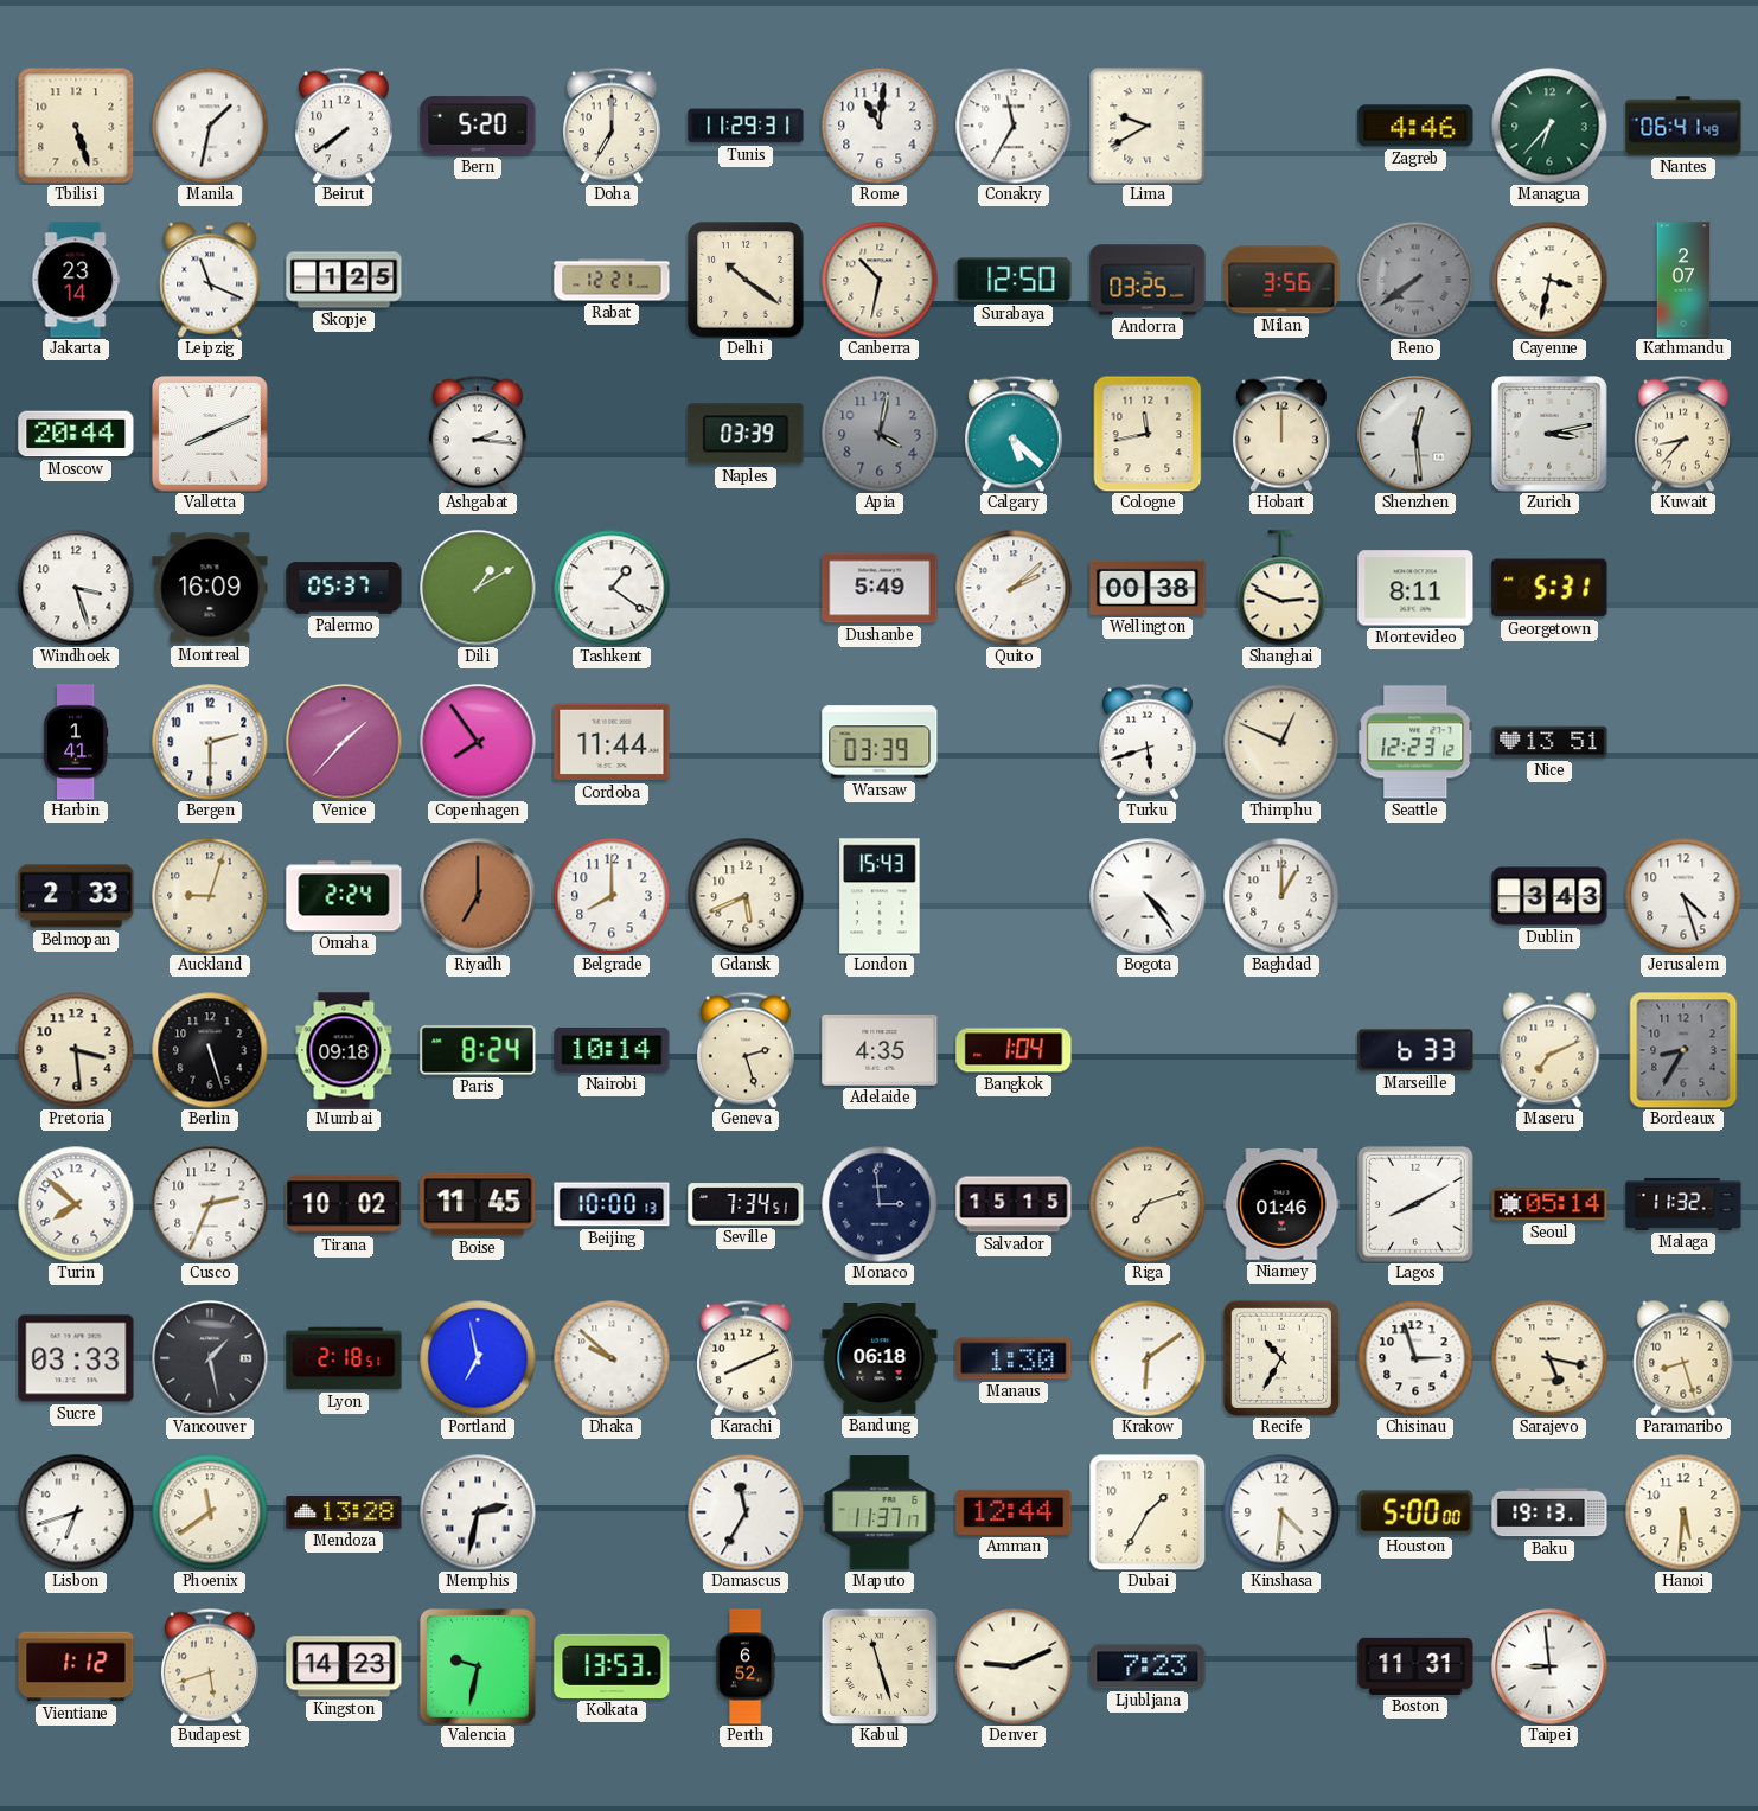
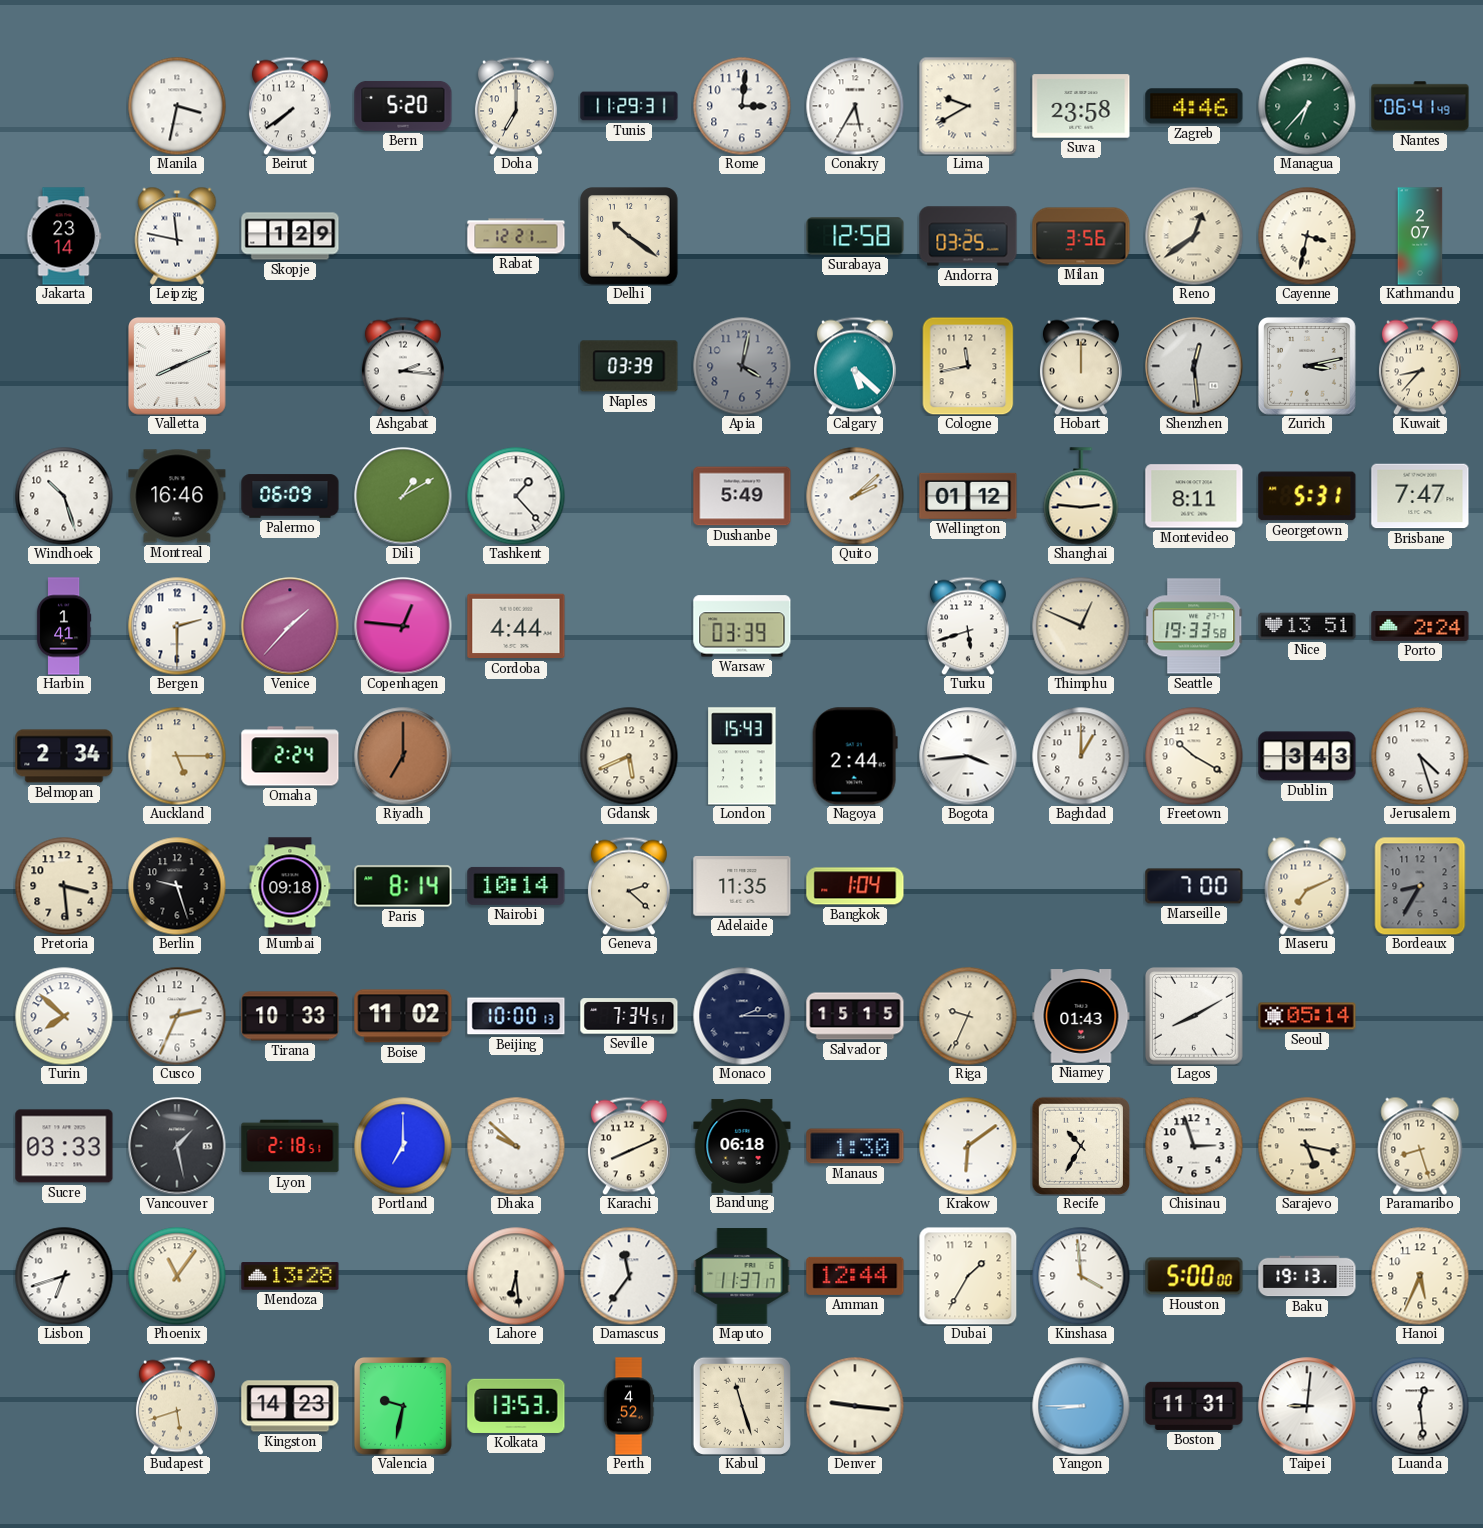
Tbilisi: 5:27 -> none (76, 126)
Manila: 1:32 -> 3:32 (177, 106)
Rome: 11:01 -> 3:01 (742, 106)
Conakry: 11:35 -> 5:35 (855, 106)
Suva: none -> 23:58 (1081, 106)
Leipzig: 11:19 -> 11:47 (177, 236)
Skopje: 1:25 -> 1:29 (290, 236)
Canberra: 10:32 -> none (880, 280)
Surabaya: 12:50 -> 12:58 (855, 236)
Reno: 7:39 -> 12:39 (1194, 236)
Reno dial: grey -> cream (1194, 236)
Moscow: 20:44 -> none (76, 434)
Windhoek: 3:27 -> 10:27 (64, 496)
Montreal: 16:09 -> 16:46 (177, 496)
Palermo: 05:37 -> 06:09 (290, 496)
Tashkent: 1:21 -> 1:23 (516, 496)
Wellington: 00:38 -> 01:12 (968, 496)
Shanghai: 2:49 -> 2:46 (1081, 496)
Brisbane: none -> 7:47 (1420, 496)
Copenhagen: 7:54 -> 12:46 (403, 626)
Cordoba: 11:44 -> 4:44 (516, 626)
Seattle: 12:23 -> 19:33 (1194, 626)
Porto: none -> 2:24 (1420, 626)
Belmopan: 2:33 -> 2:34 (64, 756)
Auckland: 9:03 -> 5:15 (177, 756)
Belgrade: 8:00 -> none (612, 896)
Nagoya: none -> 2:44 (855, 756)
Bogota: 4:24 -> 3:44 (968, 756)
Freetown: none -> 10:20 (1194, 756)
Berlin: 5:27 -> 9:27 (177, 886)
Paris: 8:24 -> 8:14 (403, 886)
Geneva: 2:27 -> 2:22 (629, 886)
Adelaide: 4:35 -> 11:35 (742, 887)
Marseille: 6:33 -> 7:00 (1194, 886)
Tirana: 10:02 -> 10:33 (290, 1016)
Boise: 11:45 -> 11:02 (403, 1016)
Monaco: 2:59 -> 2:15 (742, 1016)
Riga: 7:12 -> 9:34 (968, 1016)
Niamey: 01:46 -> 01:43 (1081, 1016)
Malaga: 11:32 -> none (1683, 1204)
Portland: 6:58 -> 7:00 (403, 1146)
Phoenix: 11:39 -> 11:06 (177, 1276)
Memphis: 2:32 -> none (478, 1512)
Lahore: none -> 6:29 (516, 1276)
Damascus: 11:35 -> 11:36 (629, 1276)
Kinshasa: 4:31 -> 3:59 (1081, 1276)
Hanoi: 5:31 -> 5:34 (1420, 1276)
Vientiane: 1:12 -> none (76, 1666)
Perth: 6:52 -> 4:52 (629, 1406)
Denver: 9:11 -> 9:16 (855, 1406)
Ljubljana: 7:23 -> none (1148, 1666)
Yangon: none -> 8:45 (1081, 1406)
Taipei: 8:59 -> 9:01 (1307, 1406)
Luanda: none -> 12:29 (1420, 1406)
